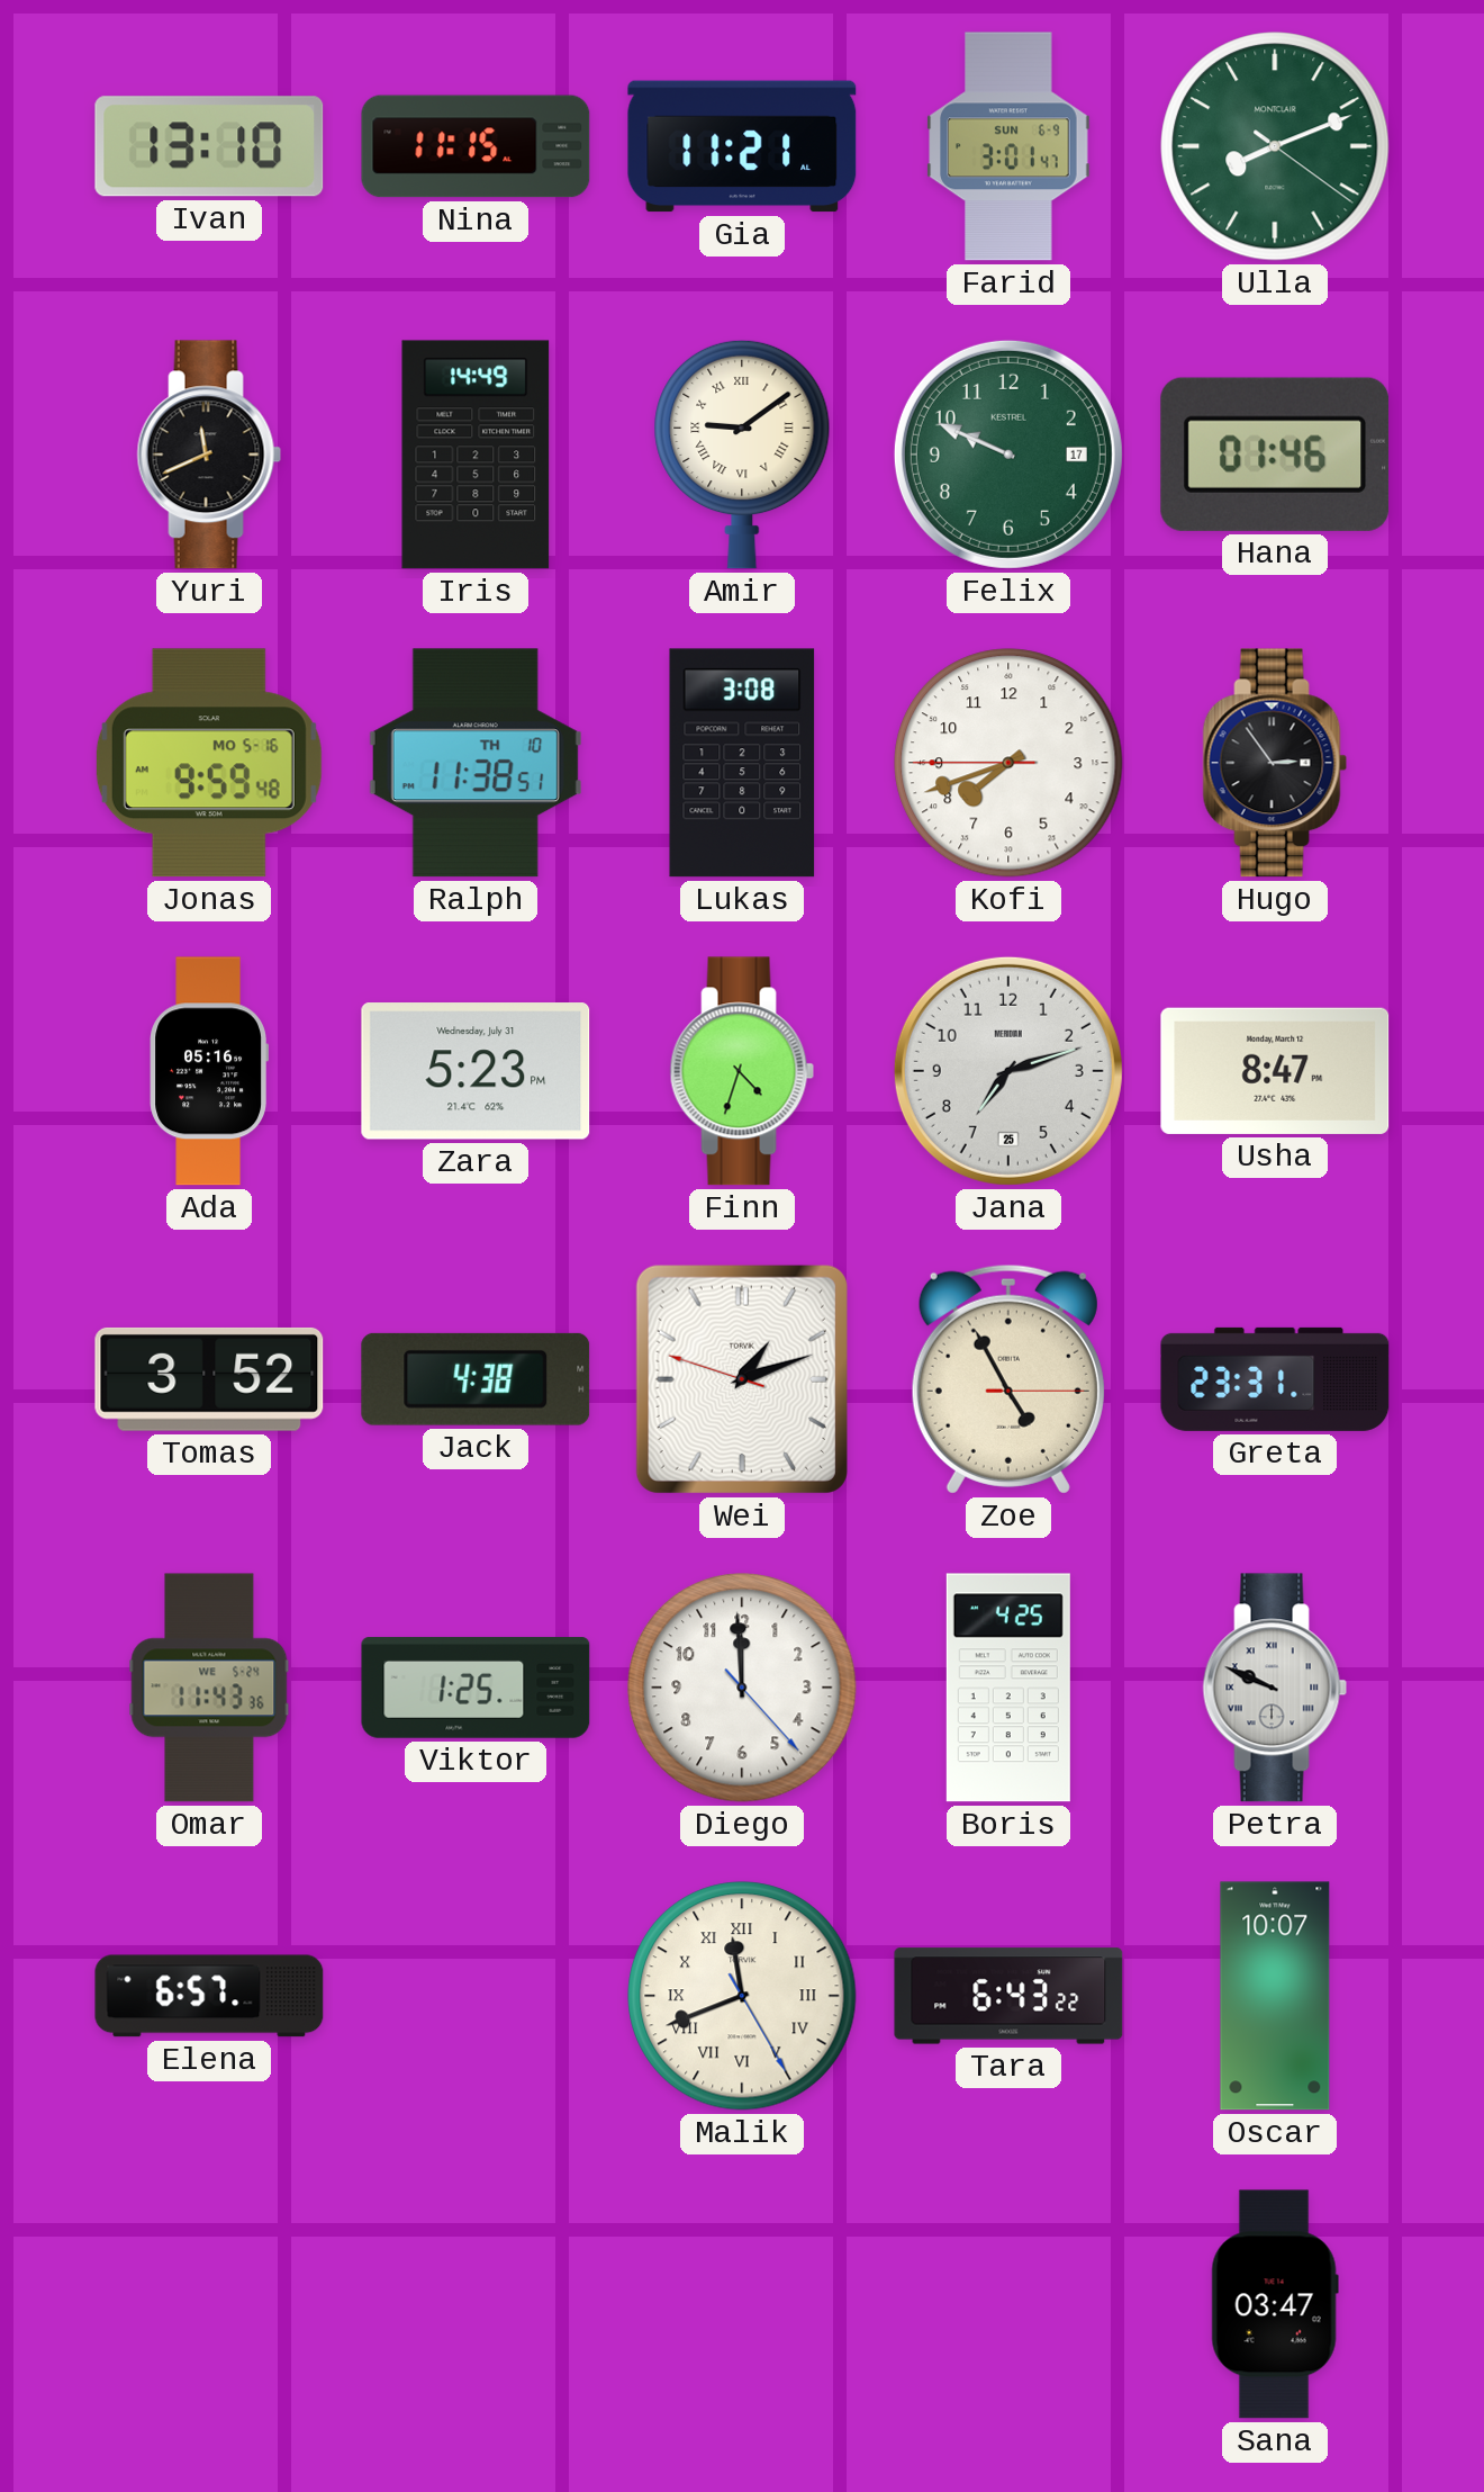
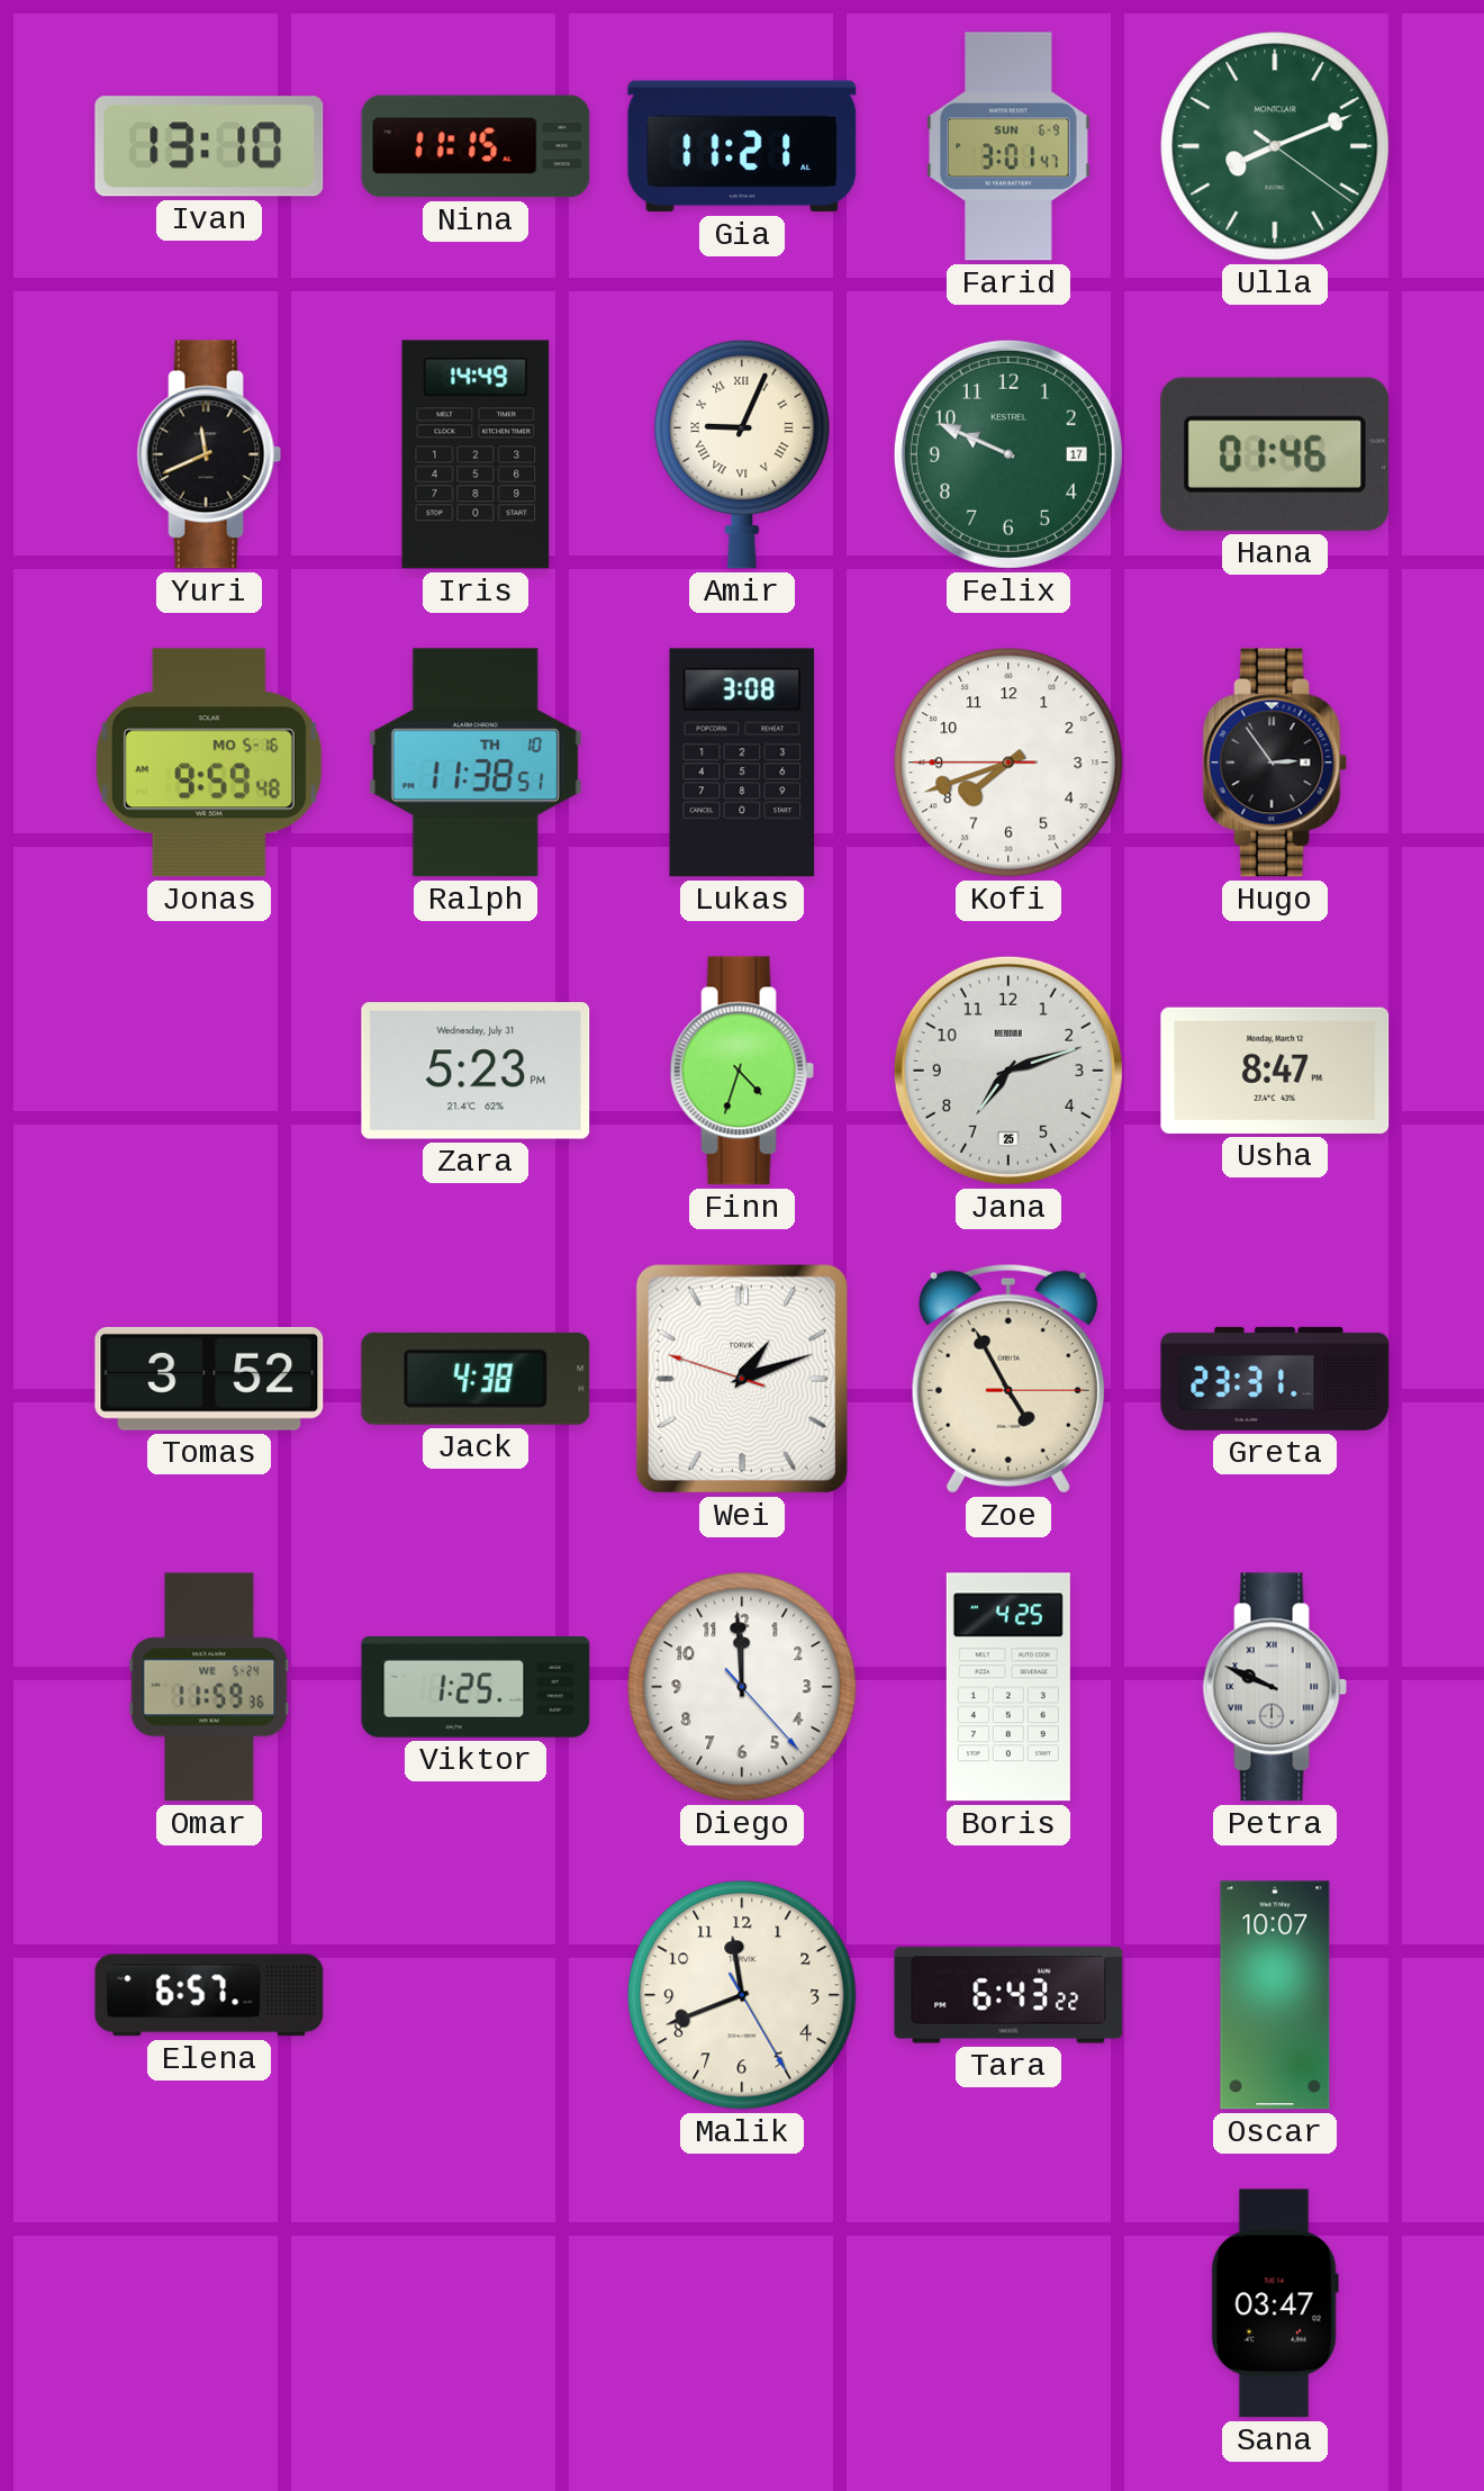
Amir: 9:09 -> 9:04 (742, 454)
Ada: 05:16 -> none (208, 1071)
Omar: 11:43 -> 11:59 (209, 1687)
Malik numerals: Roman -> Arabic (742, 1995)
